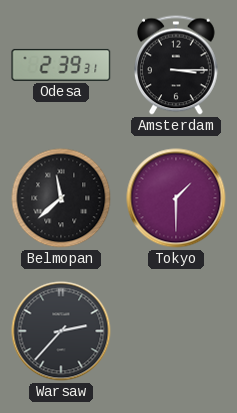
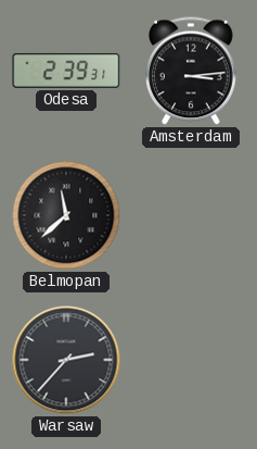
Amsterdam: 3:15 -> 3:14 (192, 71)
Tokyo: 1:30 -> none (176, 198)
